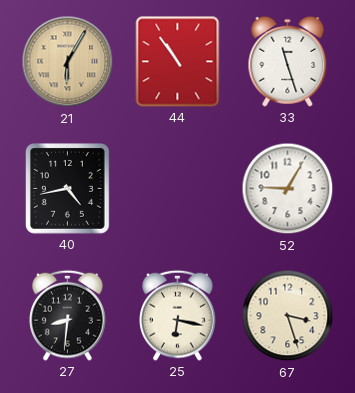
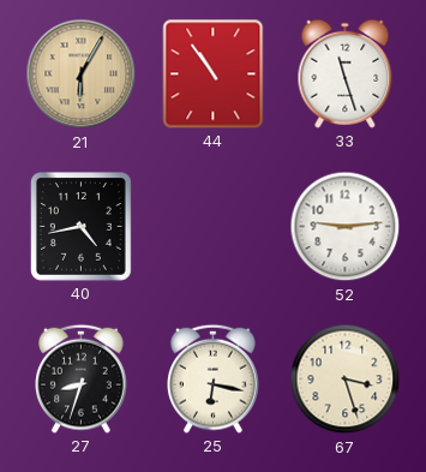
52: 9:05 -> 9:14 (346, 227)
27: 8:31 -> 8:33 (82, 378)
